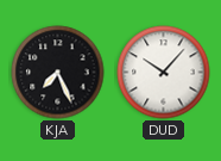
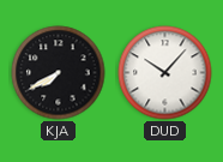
KJA: 7:26 -> 7:40 (59, 73)
